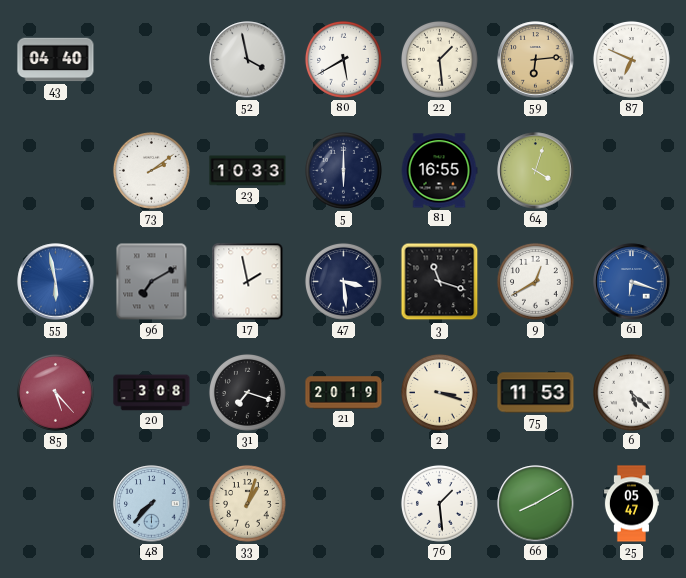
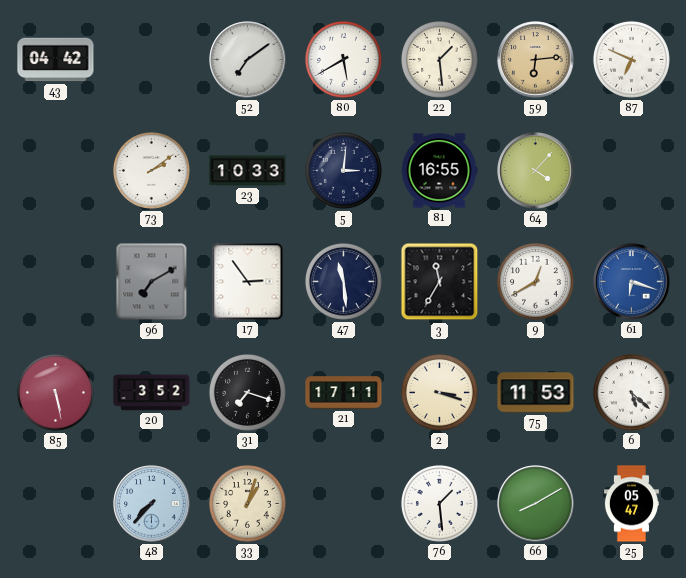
43: 04:40 -> 04:42 (56, 60)
52: 3:58 -> 7:09 (248, 60)
5: 6:00 -> 3:01 (344, 171)
64: 4:03 -> 4:07 (536, 171)
55: 5:58 -> none (56, 282)
17: 1:58 -> 2:54 (248, 282)
47: 3:29 -> 11:29 (344, 282)
3: 11:18 -> 11:35 (440, 282)
85: 5:23 -> 5:28 (56, 393)
20: 3:08 -> 3:52 (152, 393)
21: 20:19 -> 17:11 (344, 393)
